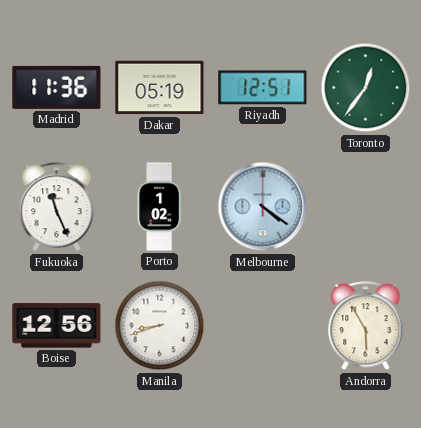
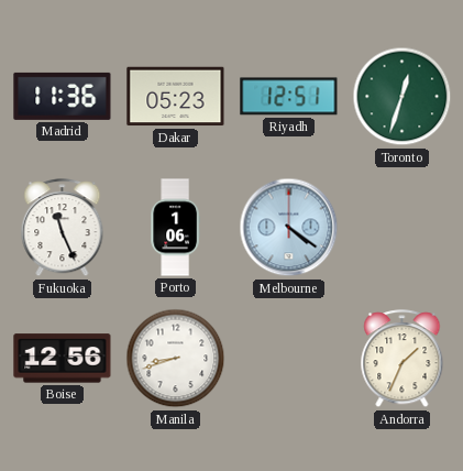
Dakar: 05:19 -> 05:23 (176, 97)
Toronto: 12:36 -> 12:33 (403, 97)
Porto: 1:02 -> 1:06 (175, 228)
Andorra: 5:55 -> 1:34 (403, 359)
